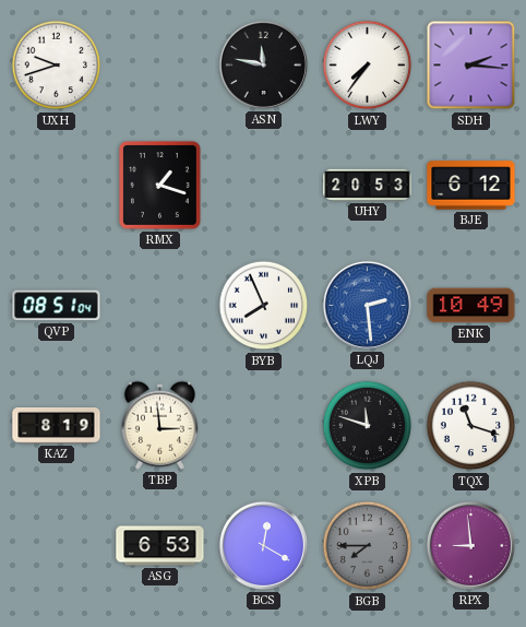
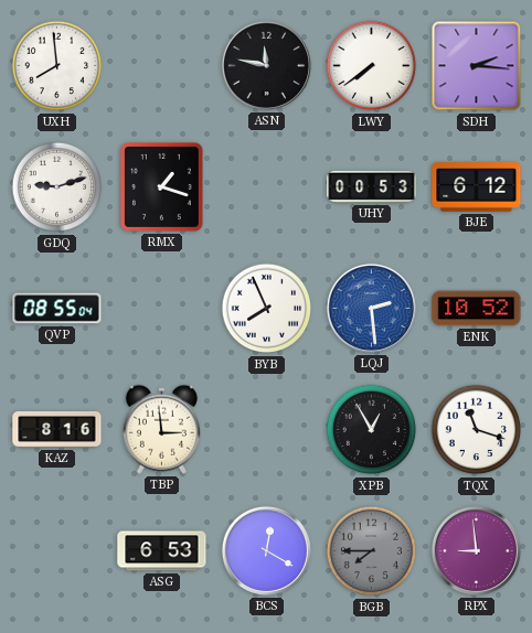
UXH: 9:42 -> 7:59 (57, 66)
LWY: 7:36 -> 7:39 (372, 66)
GDQ: none -> 9:12 (57, 187)
UHY: 20:53 -> 00:53 (372, 186)
QVP: 08:51 -> 08:55 (57, 309)
ENK: 10:49 -> 10:52 (477, 309)
KAZ: 8:19 -> 8:16 (57, 429)
XPB: 11:48 -> 12:55 (372, 430)
